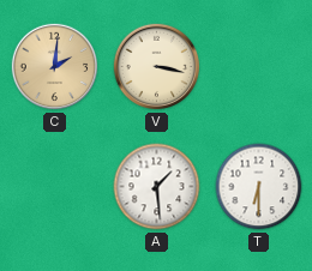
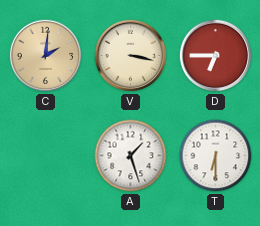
D: none -> 6:45 (216, 56)
A: 1:29 -> 1:27 (131, 156)
